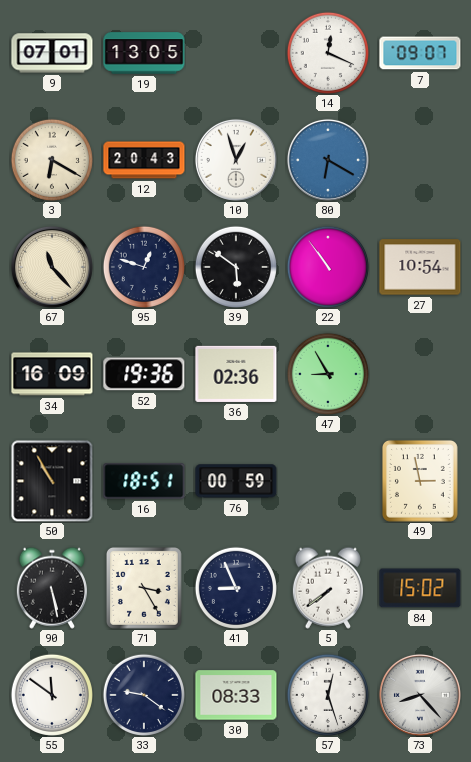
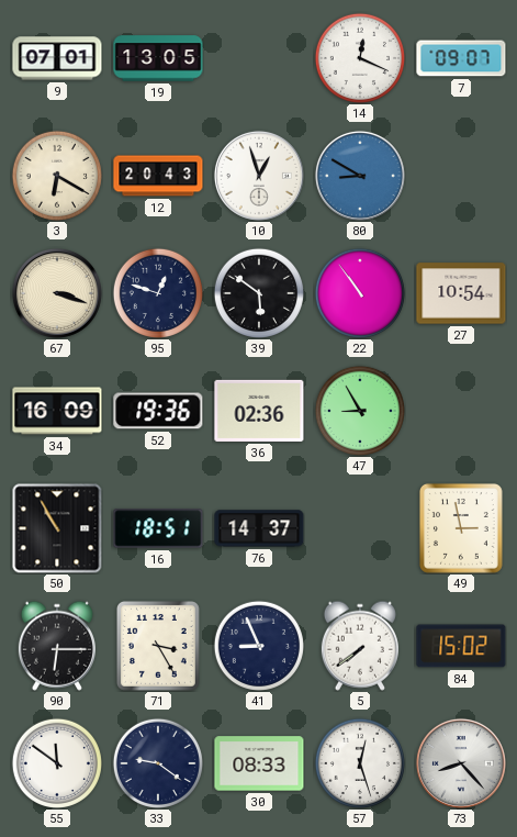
80: 6:20 -> 8:50 (360, 176)
67: 11:23 -> 3:18 (57, 293)
76: 00:59 -> 14:37 (259, 528)
90: 5:28 -> 6:15 (57, 646)
